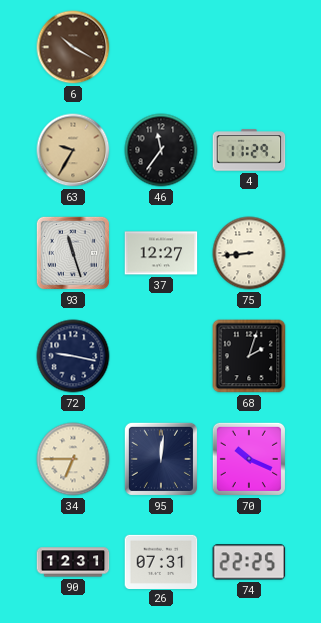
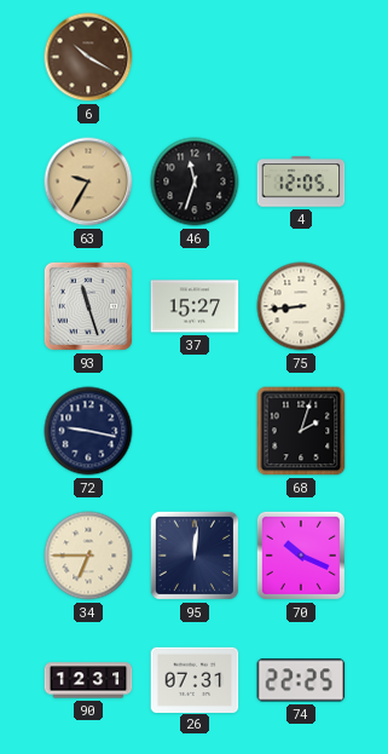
46: 11:36 -> 11:33 (195, 182)
4: 11:29 -> 12:05 (301, 182)
37: 12:27 -> 15:27 (195, 306)
